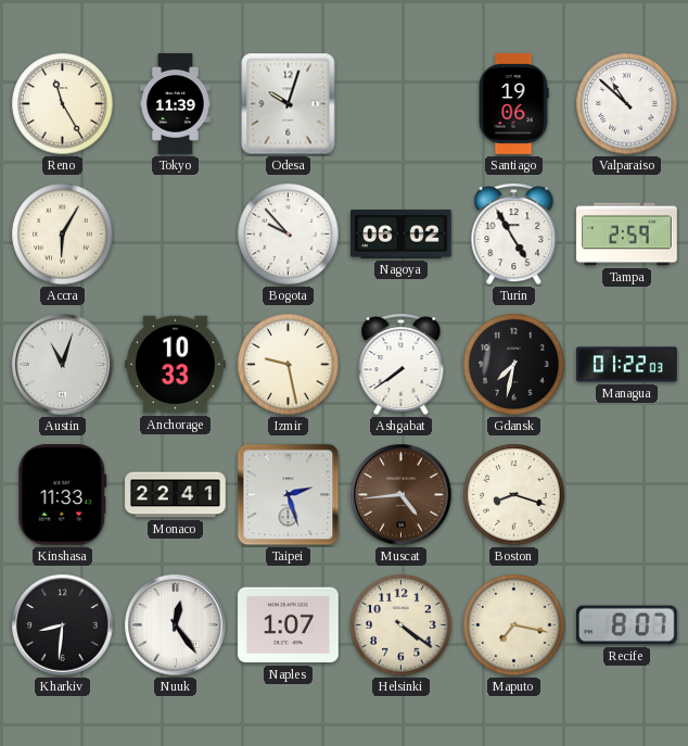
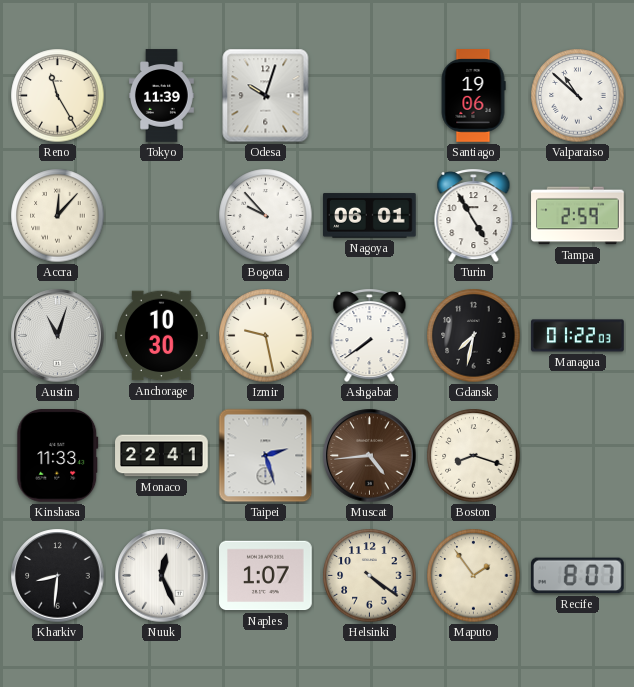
Accra: 6:05 -> 12:07 (58, 216)
Nagoya: 06:02 -> 06:01 (370, 216)
Anchorage: 10:33 -> 10:30 (162, 336)
Nuuk: 12:24 -> 12:26 (162, 576)
Maputo: 7:17 -> 1:54 (474, 576)
